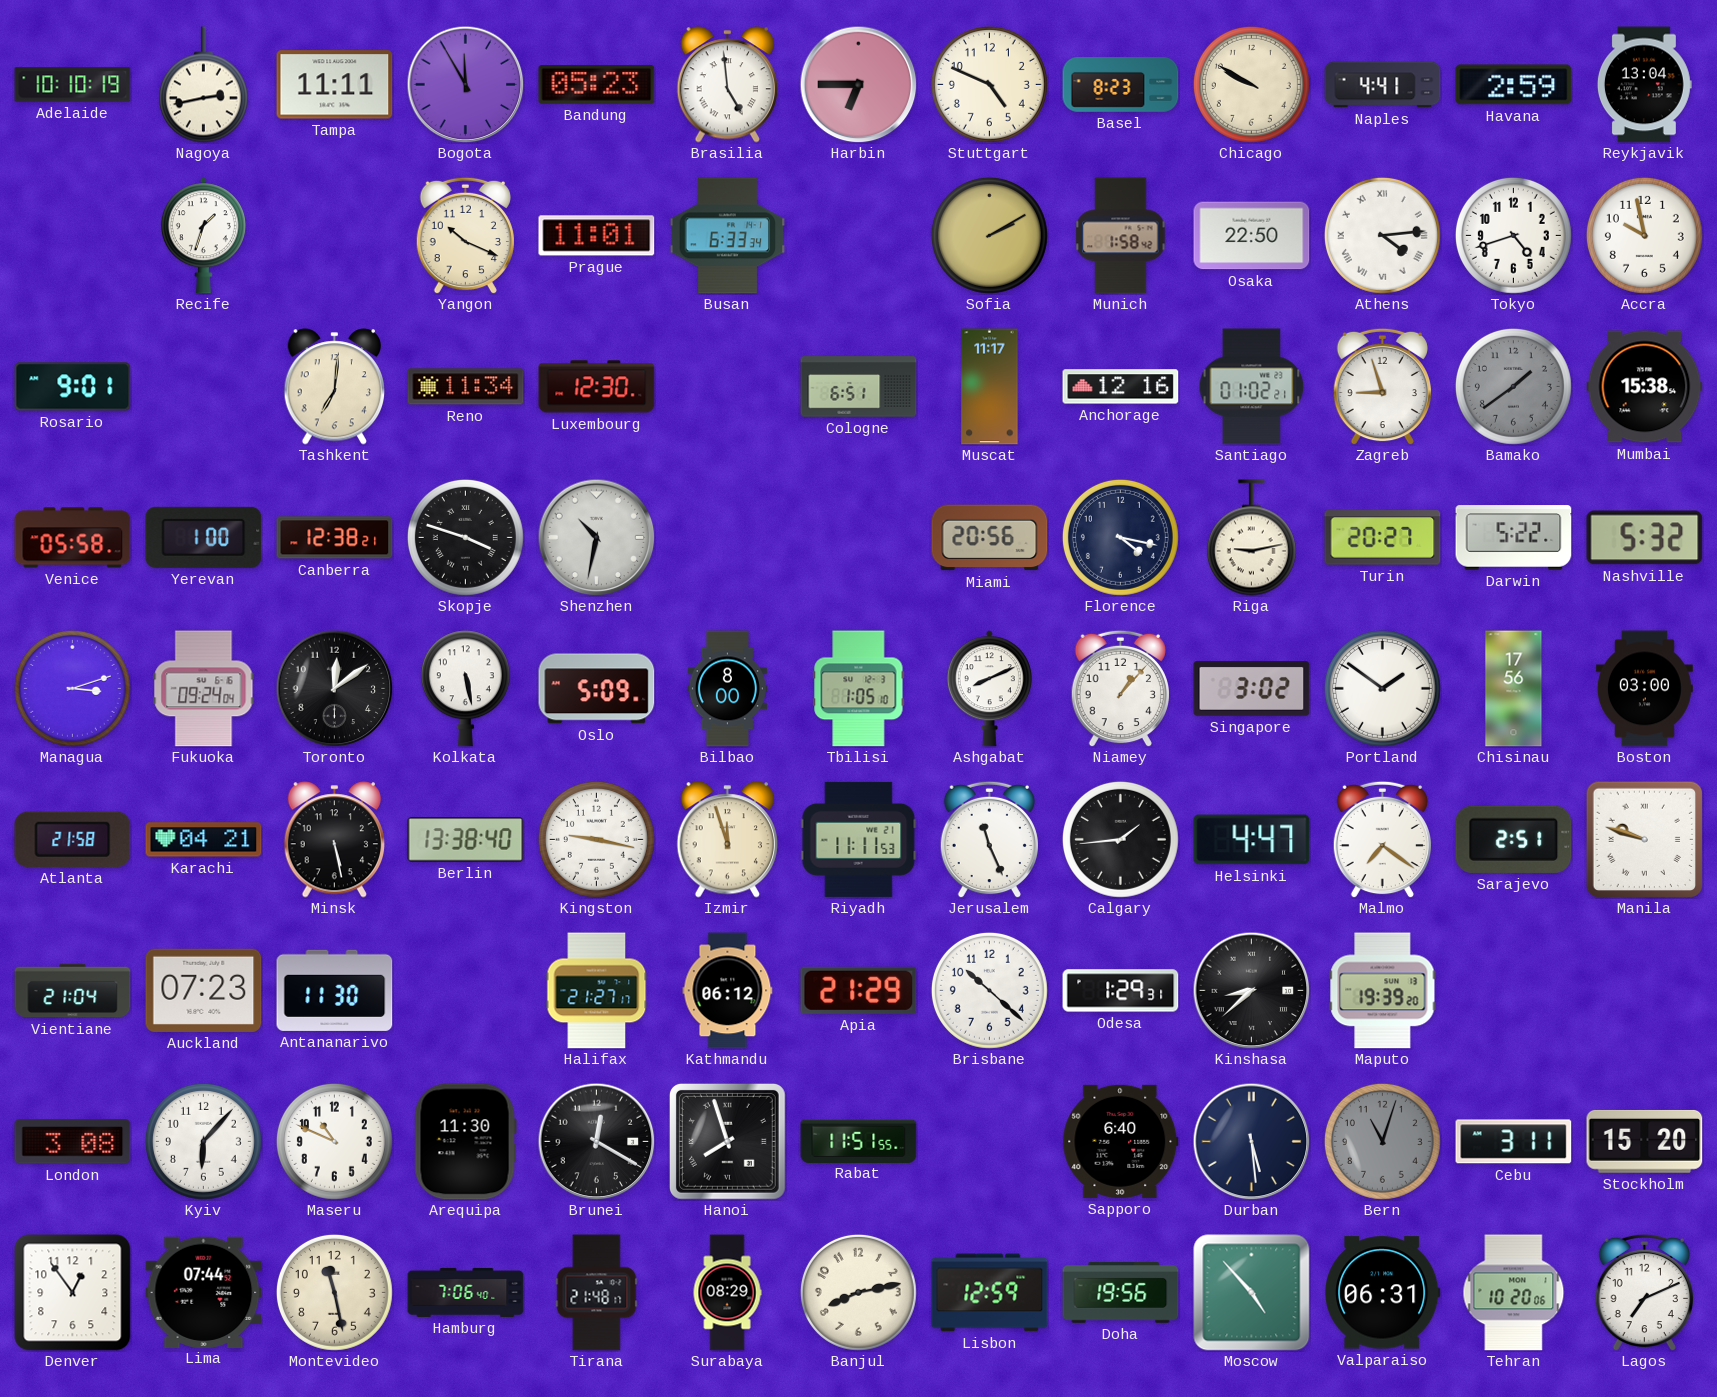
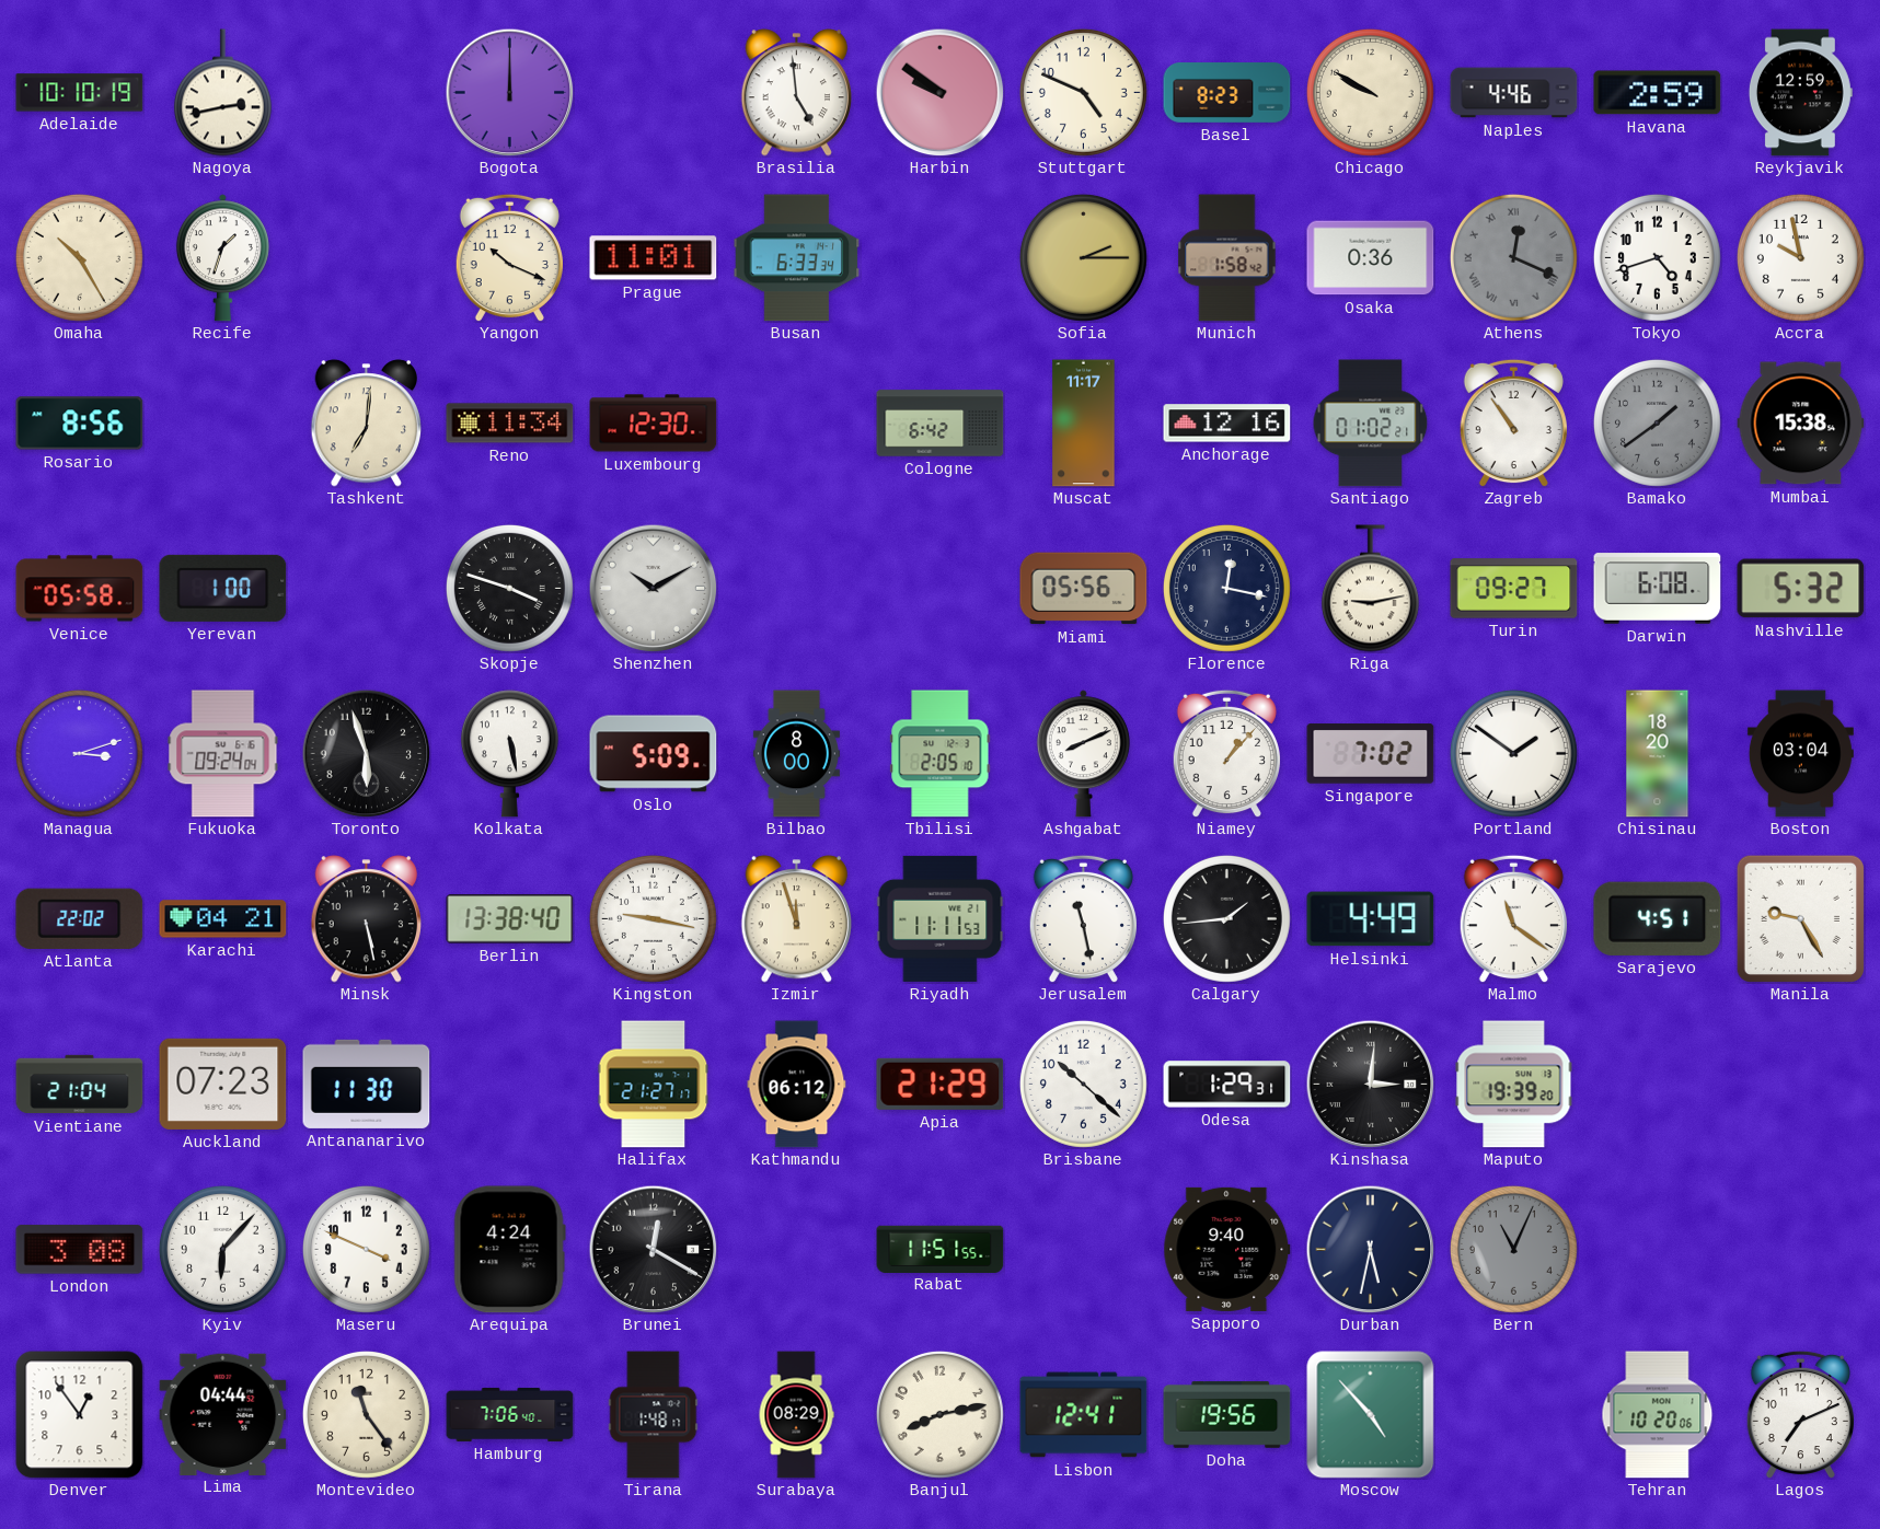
Tampa: 11:11 -> none (335, 85)
Bogota: 11:55 -> 12:00 (509, 92)
Bandung: 05:23 -> none (597, 85)
Harbin: 6:45 -> 9:51 (939, 92)
Naples: 4:41 -> 4:46 (1514, 93)
Reykjavik: 13:04 -> 12:59 (1800, 93)
Omaha: none -> 10:25 (79, 257)
Sofia: 2:10 -> 2:15 (1083, 257)
Osaka: 22:50 -> 0:36 (1371, 258)
Athens: 4:14 -> 12:19 (1513, 257)
Athens dial: white -> grey (1513, 257)
Rosario: 9:01 -> 8:56 (80, 424)
Cologne: 6:51 -> 6:42 (941, 424)
Zagreb: 8:57 -> 10:54 (1513, 422)
Canberra: 12:38 -> none (335, 538)
Shenzhen: 10:32 -> 10:10 (653, 588)
Miami: 20:56 -> 05:56 (1084, 589)
Florence: 4:17 -> 12:17 (1226, 588)
Turin: 20:27 -> 09:27 (1514, 589)
Darwin: 5:22 -> 6:08 (1658, 589)
Toronto: 12:09 -> 5:57 (366, 753)
Tbilisi: 1:05 -> 2:05 (941, 754)
Singapore: 3:02 -> 7:02 (1371, 754)
Chisinau: 17:56 -> 18:20 (1658, 754)
Boston: 03:00 -> 03:04 (1800, 754)
Atlanta: 21:58 -> 22:02 (80, 918)
Jerusalem: 11:26 -> 11:28 (1083, 918)
Helsinki: 4:47 -> 4:49 (1371, 919)
Malmo: 7:21 -> 11:21 (1513, 918)
Sarajevo: 2:51 -> 4:51 (1658, 918)
Manila: 9:48 -> 9:25 (1800, 918)
Kinshasa: 8:38 -> 3:01 (1370, 1084)
Maseru: 10:49 -> 3:49 (366, 1249)
Arequipa: 11:30 -> 4:24 (509, 1250)
Hanoi: 7:57 -> none (727, 1141)
Sapporo: 6:40 -> 9:40 (1227, 1249)
Durban: 5:29 -> 5:32 (1370, 1249)
Bern: 11:03 -> 11:04 (1513, 1249)
Cebu: 3:11 -> none (1514, 1142)
Stockholm: 15:20 -> none (1645, 1141)
Lima: 07:44 -> 04:44 (223, 1414)
Montevideo: 11:28 -> 11:24 (366, 1414)
Tirana: 21:48 -> 1:48 (654, 1415)
Lisbon: 12:59 -> 12:41 (1084, 1415)
Valparaiso: 06:31 -> none (1383, 1293)
